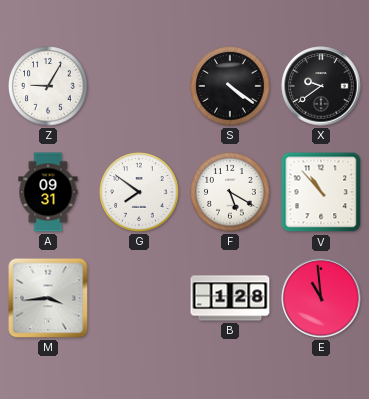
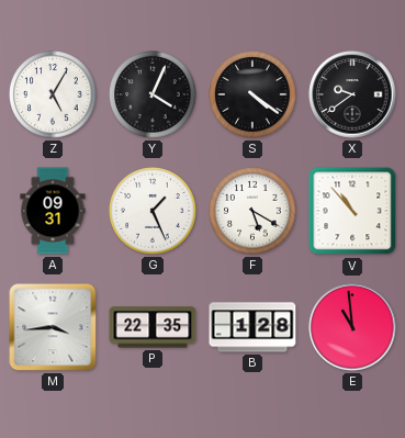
Z: 9:05 -> 5:05 (53, 94)
Y: none -> 4:04 (153, 94)
G: 7:51 -> 1:26 (153, 211)
P: none -> 22:35 (153, 327)
